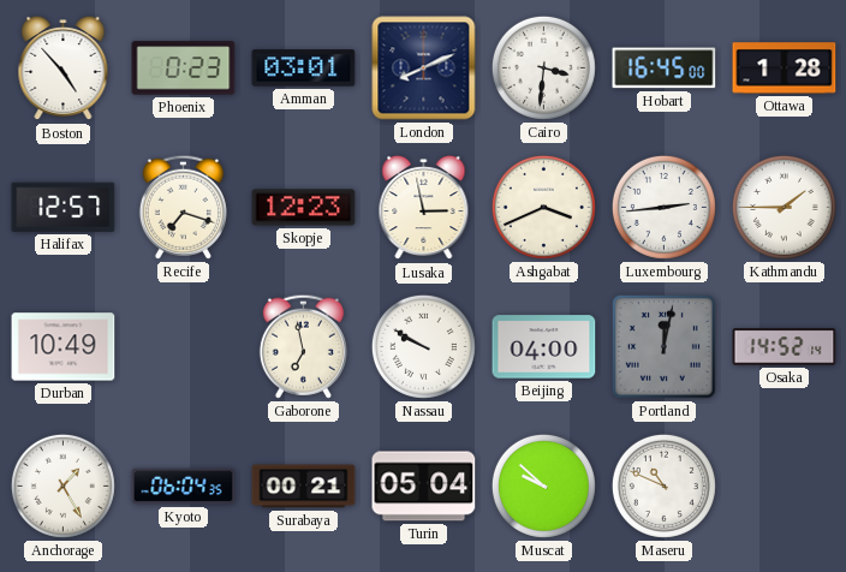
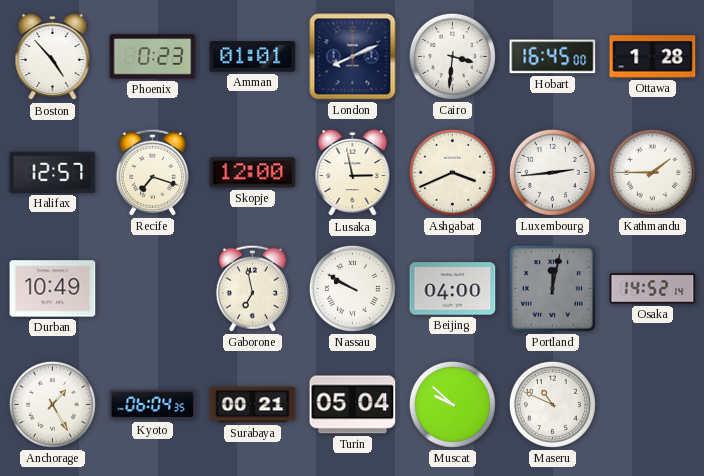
Amman: 03:01 -> 01:01 (253, 57)
Skopje: 12:23 -> 12:00 (253, 173)
